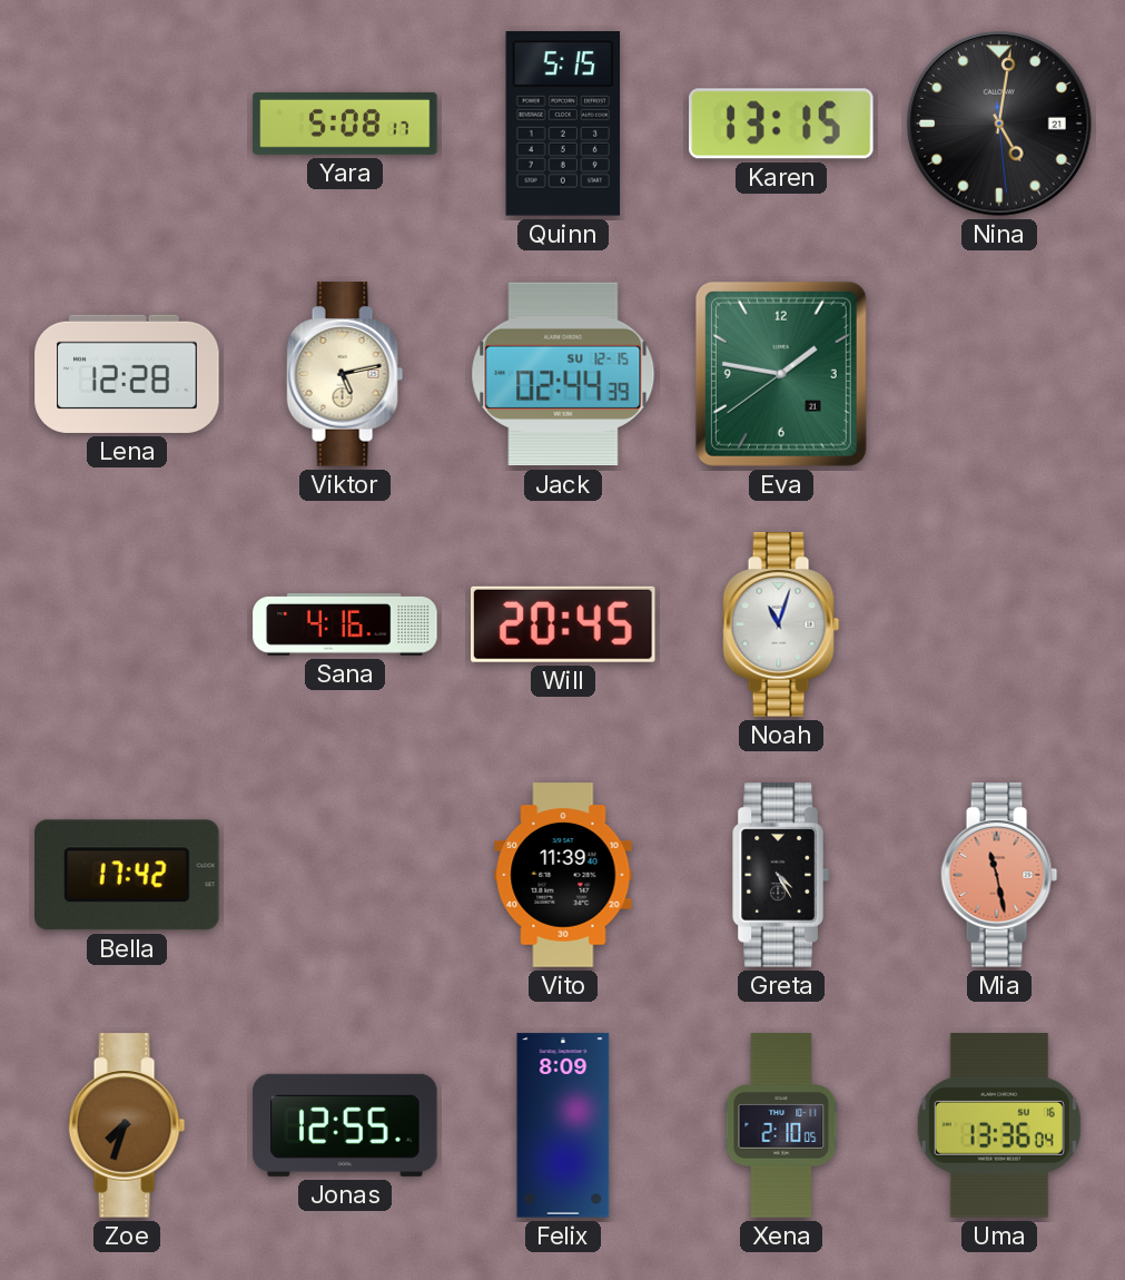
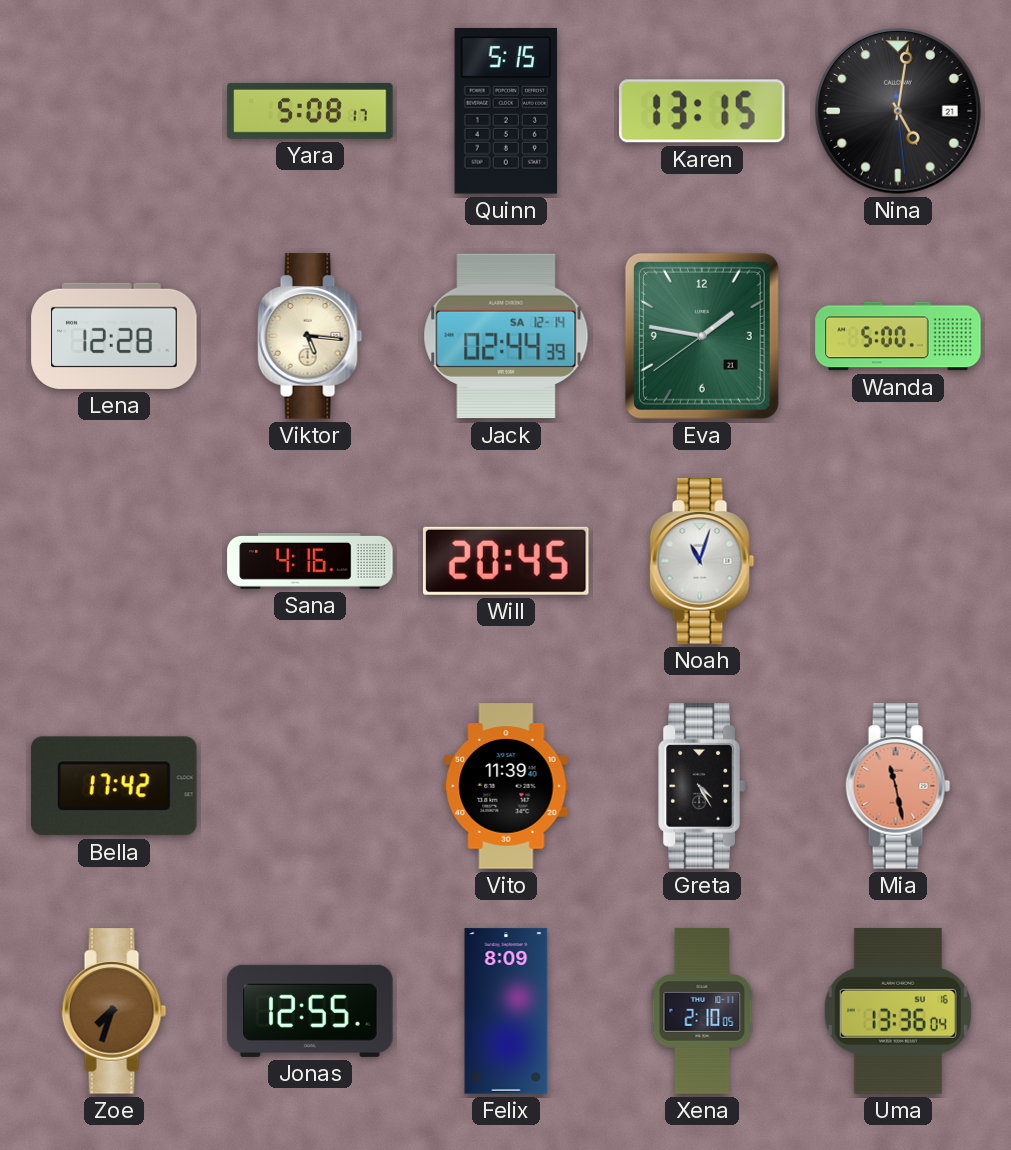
Viktor: 5:13 -> 5:16 (310, 336)
Jack date: SU 12-15 -> SA 12-14 (506, 336)
Wanda: none -> 5:00 (898, 336)
